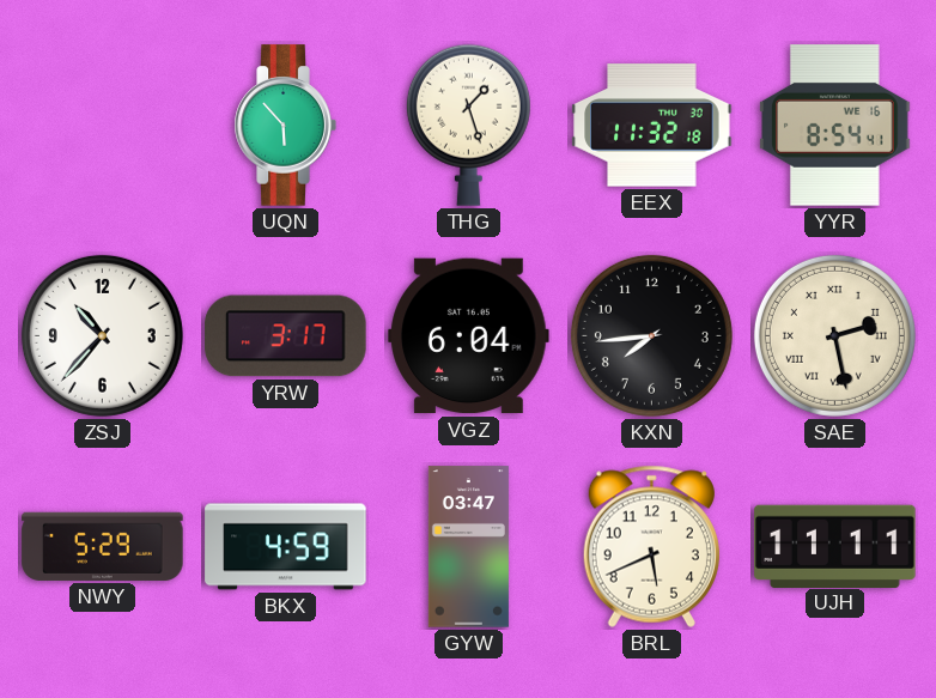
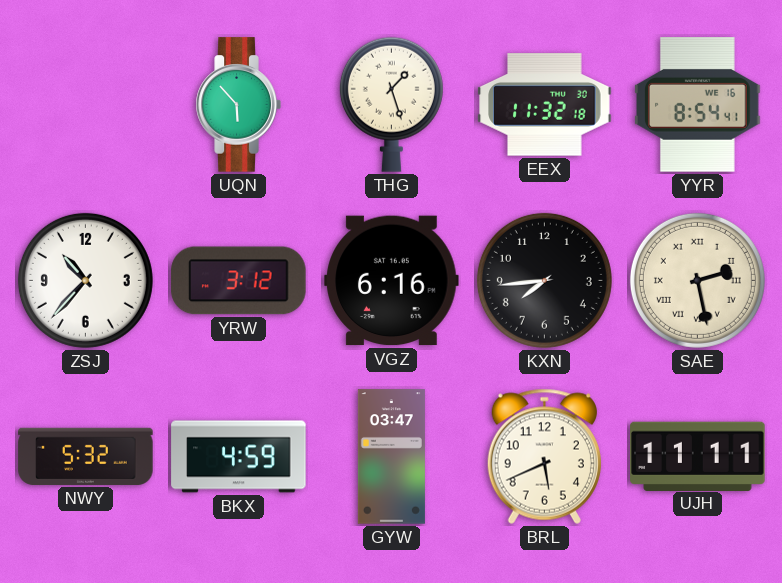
YRW: 3:17 -> 3:12 (239, 281)
VGZ: 6:04 -> 6:16 (392, 281)
NWY: 5:29 -> 5:32 (86, 456)
